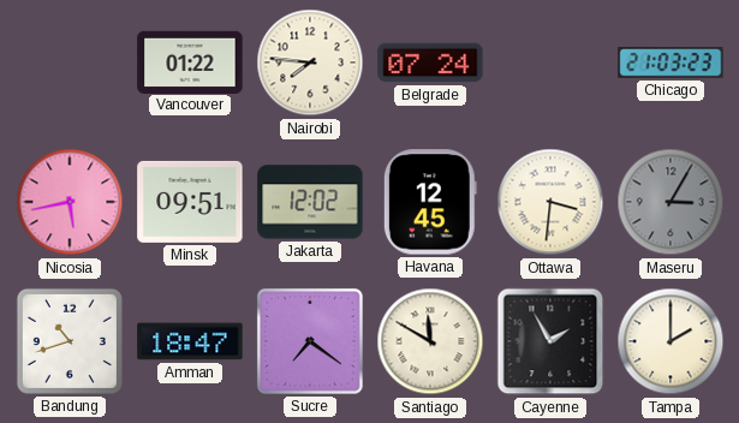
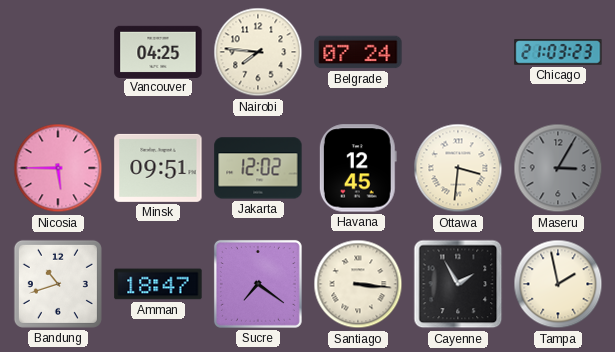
Vancouver: 01:22 -> 04:25 (158, 51)
Nicosia: 5:43 -> 5:45 (58, 168)
Santiago: 11:50 -> 3:16 (358, 284)
Tampa: 2:00 -> 1:58 (558, 284)
